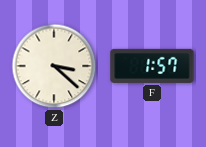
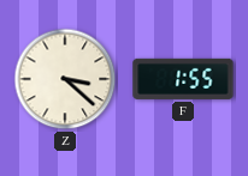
F: 1:57 -> 1:55 (183, 79)
